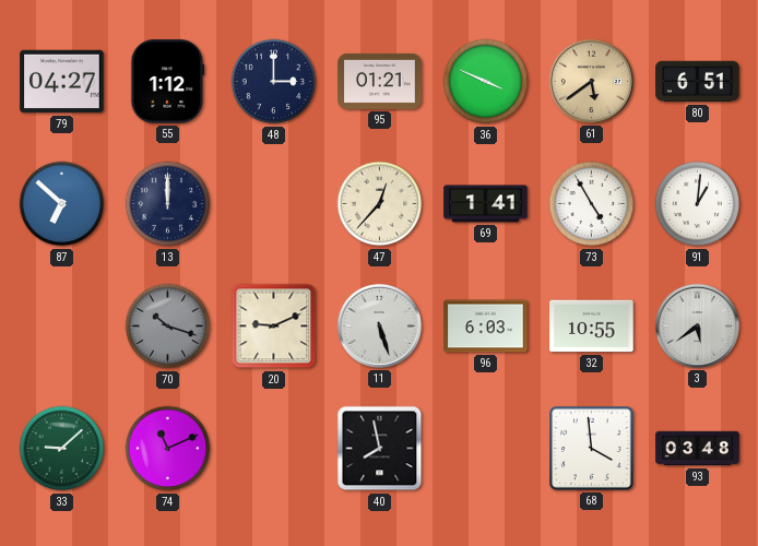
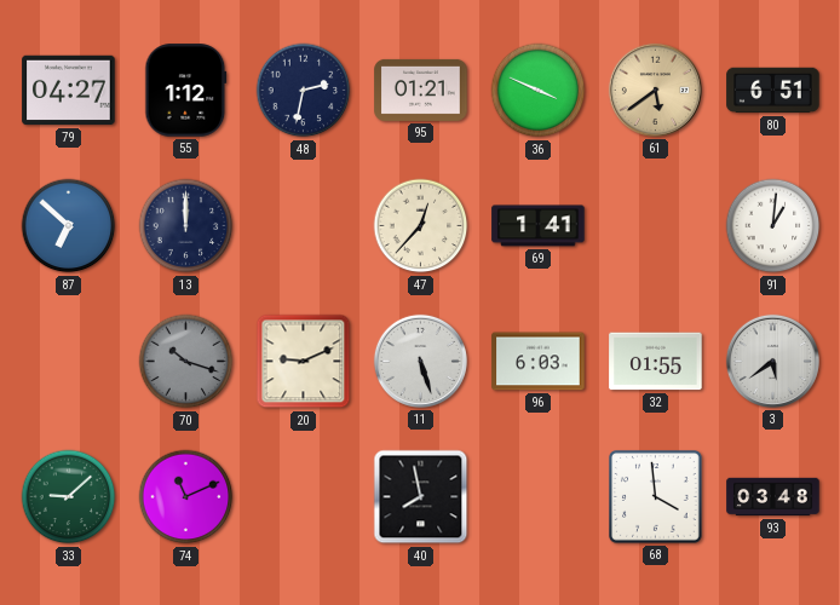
48: 3:00 -> 2:32 (304, 91)
73: 4:55 -> none (592, 204)
32: 10:55 -> 01:55 (656, 362)
